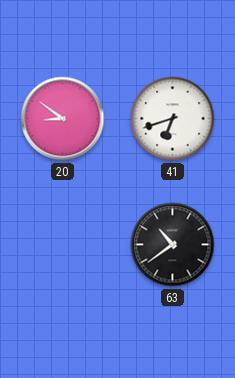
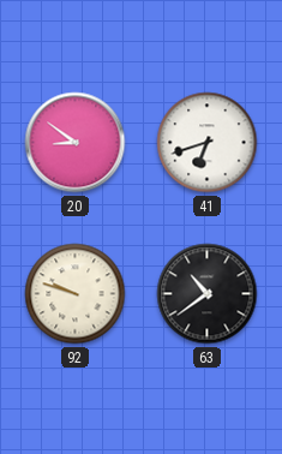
92: none -> 9:48 (76, 294)
